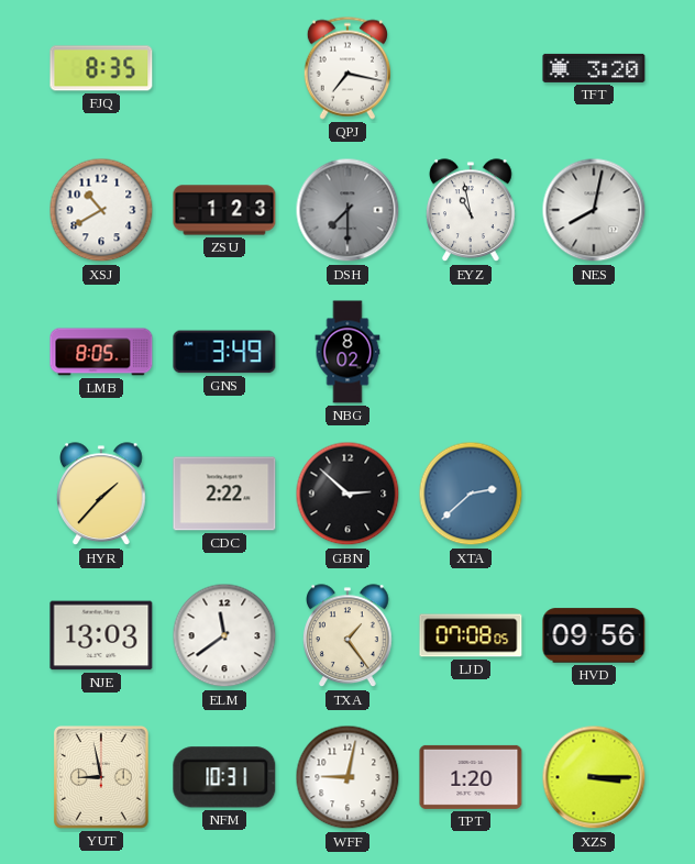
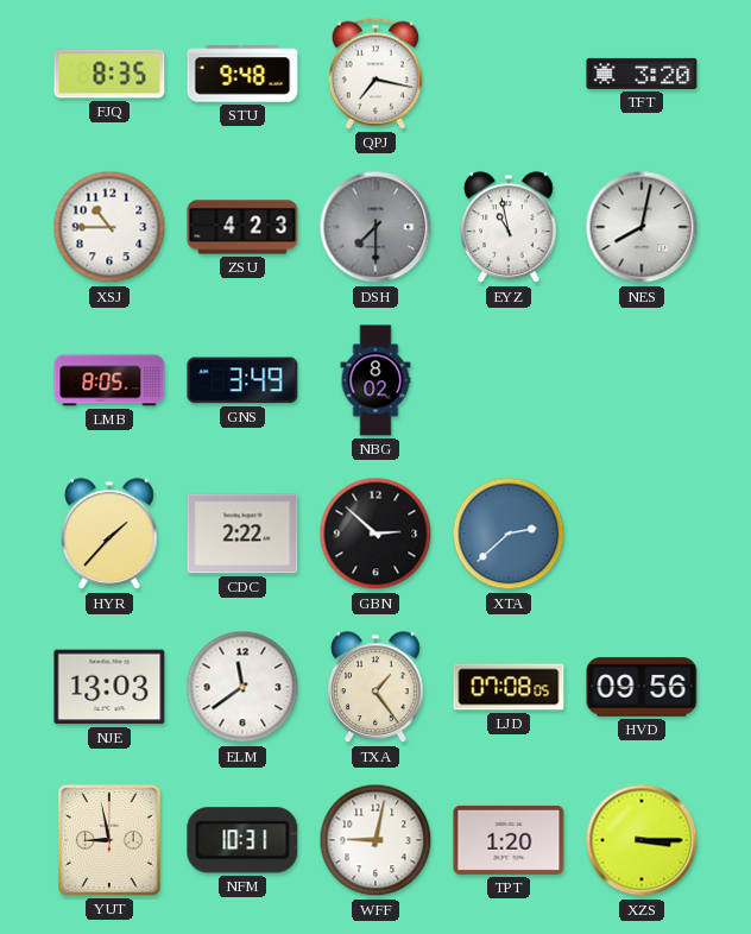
STU: none -> 9:48 (242, 74)
XSJ: 10:40 -> 10:45 (109, 227)
ZSU: 1:23 -> 4:23 (242, 227)
